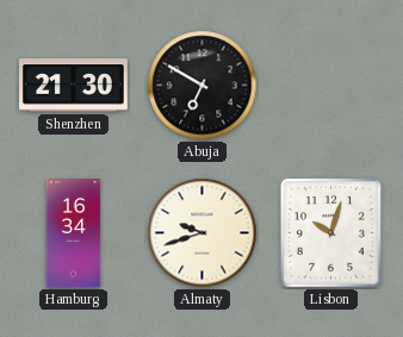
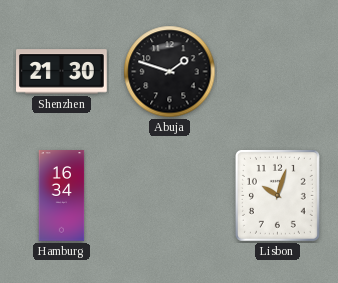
Abuja: 6:50 -> 1:48 (170, 72)
Almaty: 9:42 -> none (203, 233)
